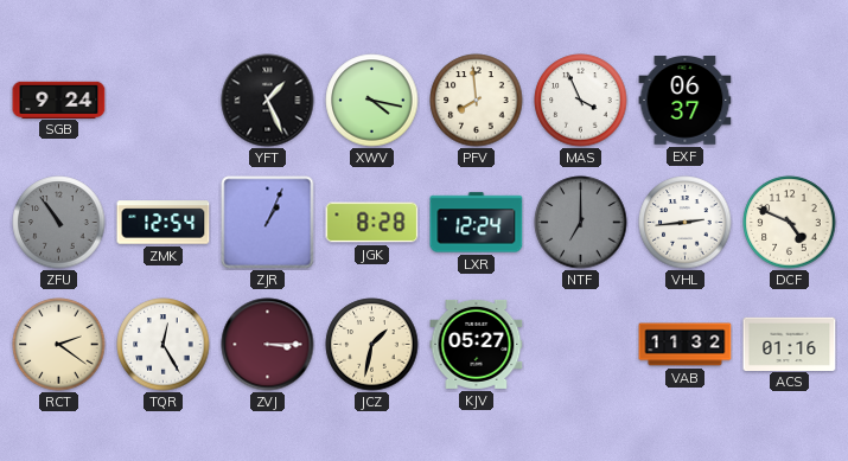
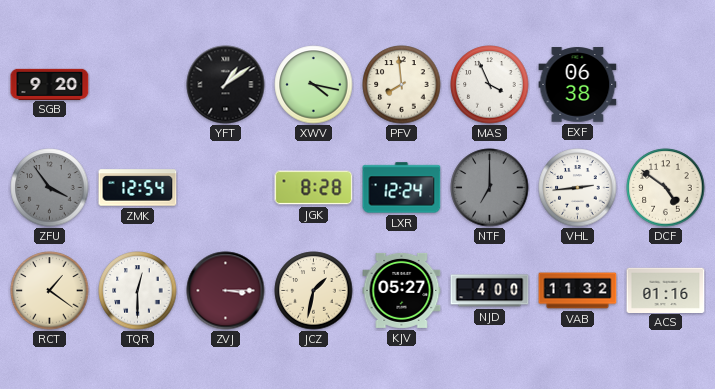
SGB: 9:24 -> 9:20 (50, 84)
YFT: 1:26 -> 1:09 (226, 85)
EXF: 06:37 -> 06:38 (578, 85)
ZFU: 10:54 -> 3:54 (50, 188)
ZJR: 1:04 -> none (268, 223)
DCF: 4:49 -> 4:51 (666, 188)
RCT: 2:21 -> 1:21 (50, 291)
TQR: 12:25 -> 12:30 (138, 291)
NJD: none -> 4:00 (490, 291)
